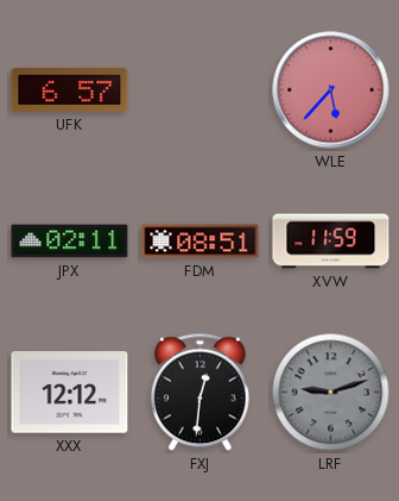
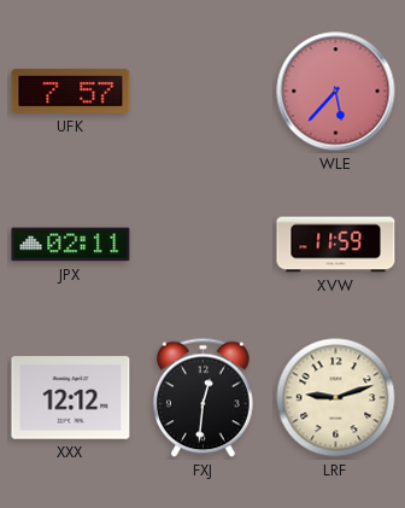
UFK: 6:57 -> 7:57 (71, 90)
FDM: 08:51 -> none (201, 242)
LRF dial: grey -> cream (336, 398)
